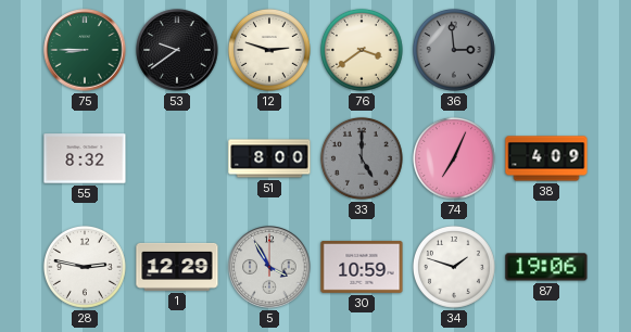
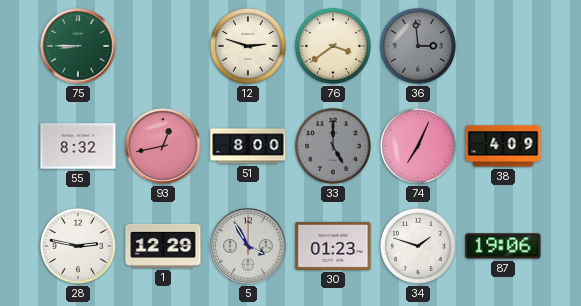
53: 9:39 -> none (177, 50)
93: none -> 12:43 (163, 146)
30: 10:59 -> 01:23 (333, 246)
